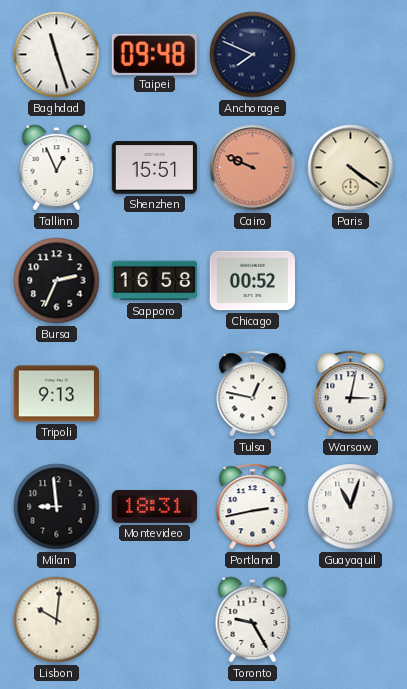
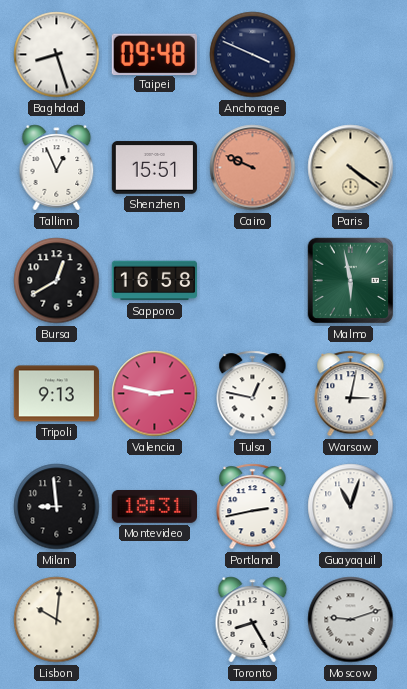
Baghdad: 11:27 -> 8:27 (57, 55)
Anchorage: 7:49 -> 3:49 (253, 55)
Bursa: 2:34 -> 12:40 (57, 281)
Chicago: 00:52 -> none (252, 281)
Malmo: none -> 5:58 (351, 281)
Valencia: none -> 2:47 (155, 394)
Toronto: 9:25 -> 8:25 (253, 620)
Moscow: none -> 9:12 (351, 620)
